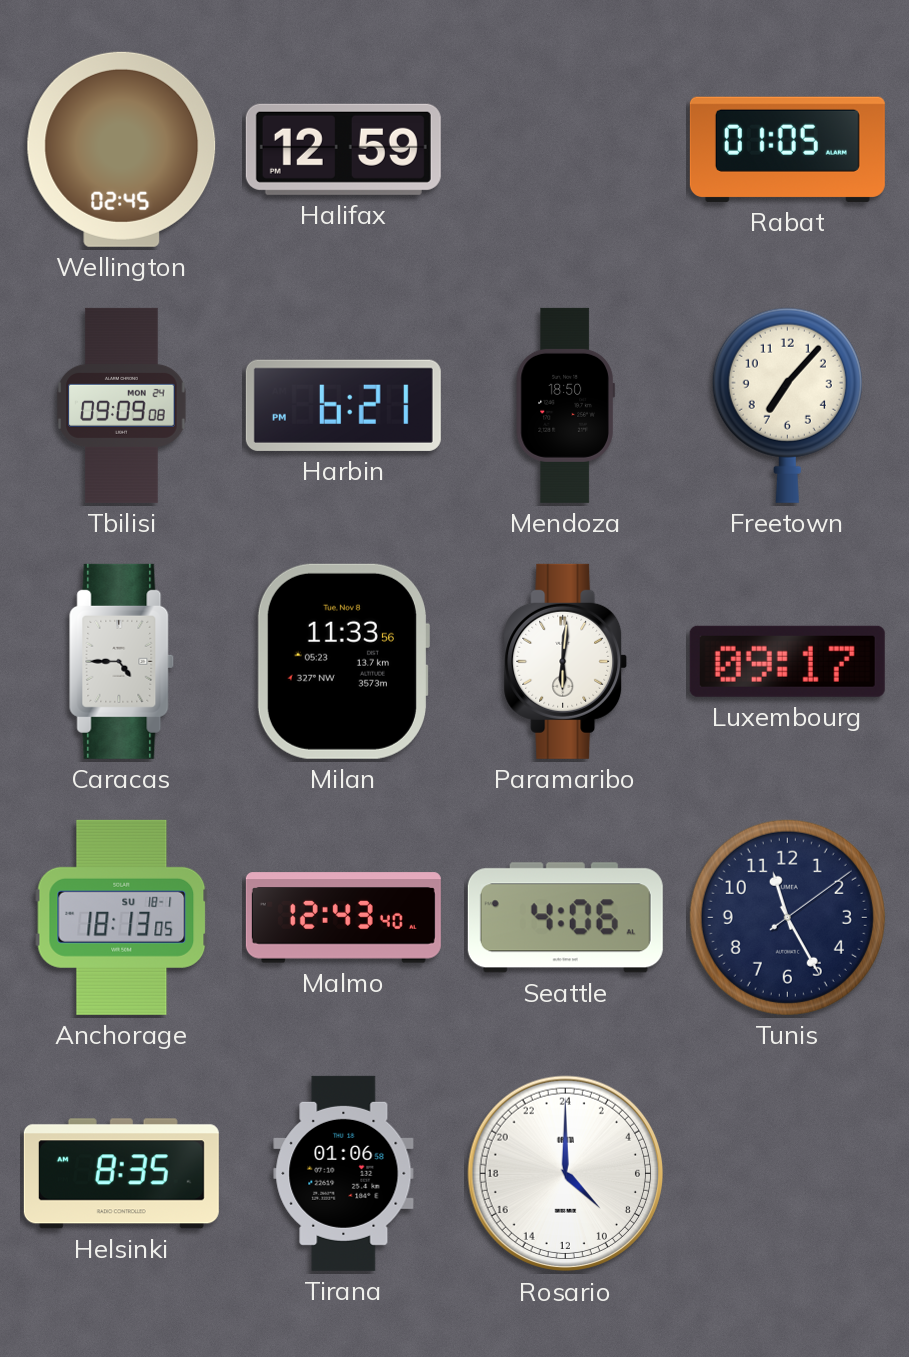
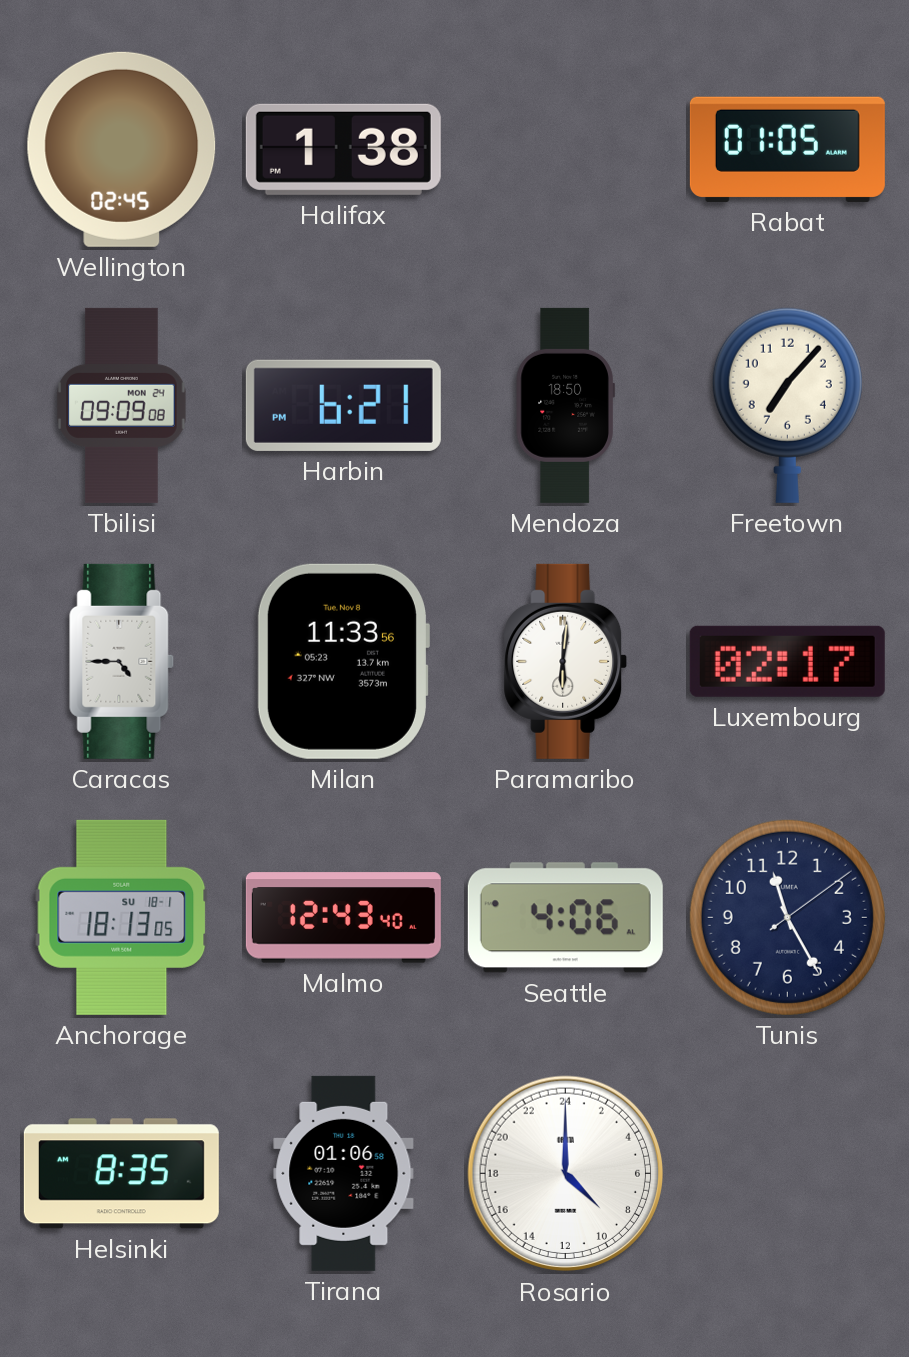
Halifax: 12:59 -> 1:38 (343, 149)
Luxembourg: 09:17 -> 02:17 (787, 661)
